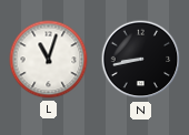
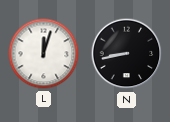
L: 11:03 -> 12:03 (44, 54)
